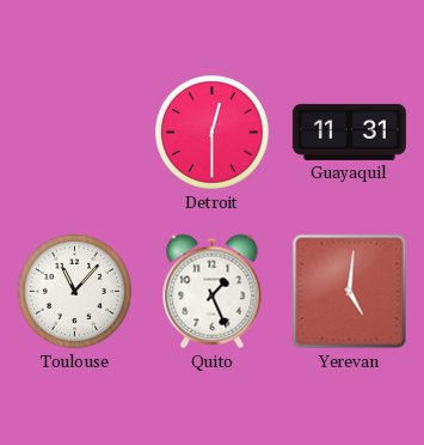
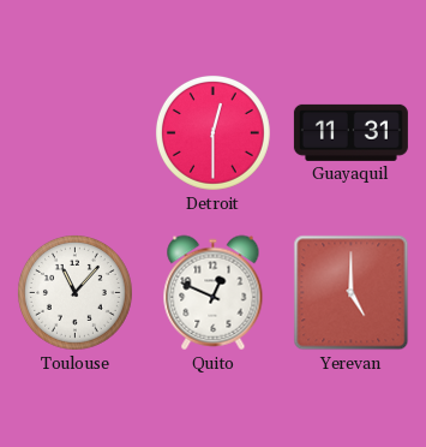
Quito: 1:26 -> 12:49 (214, 293)
Yerevan: 5:01 -> 5:00 (352, 293)
